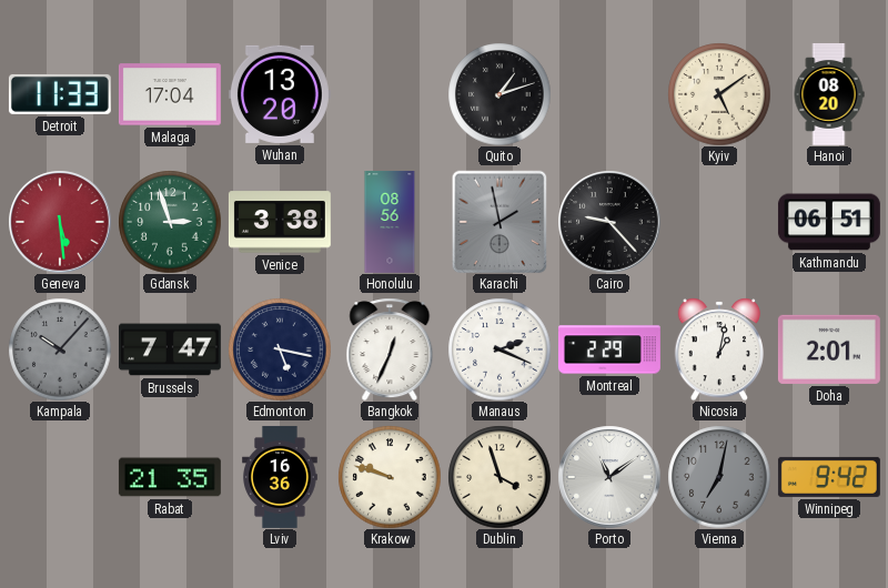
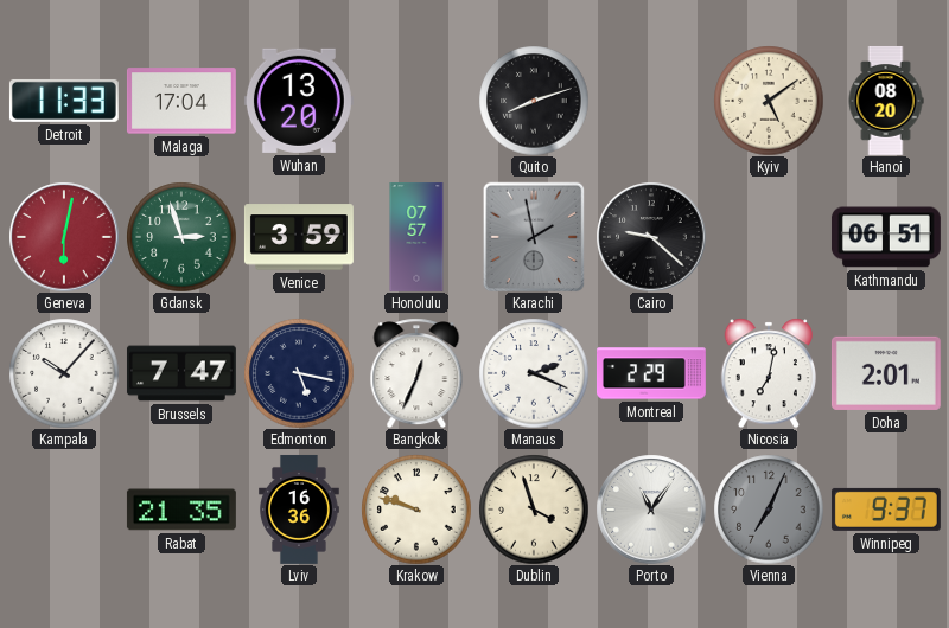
Quito: 1:12 -> 8:12 (534, 101)
Geneva: 5:29 -> 6:02 (64, 237)
Venice: 3:38 -> 3:59 (299, 237)
Honolulu: 08:56 -> 07:57 (416, 238)
Cairo: 9:23 -> 9:22 (651, 237)
Kampala dial: grey -> white (64, 373)
Nicosia: 1:02 -> 7:02 (768, 373)
Porto: 11:09 -> 11:06 (651, 510)
Vienna: 7:02 -> 7:04 (769, 510)
Winnipeg: 9:42 -> 9:37 (886, 510)
